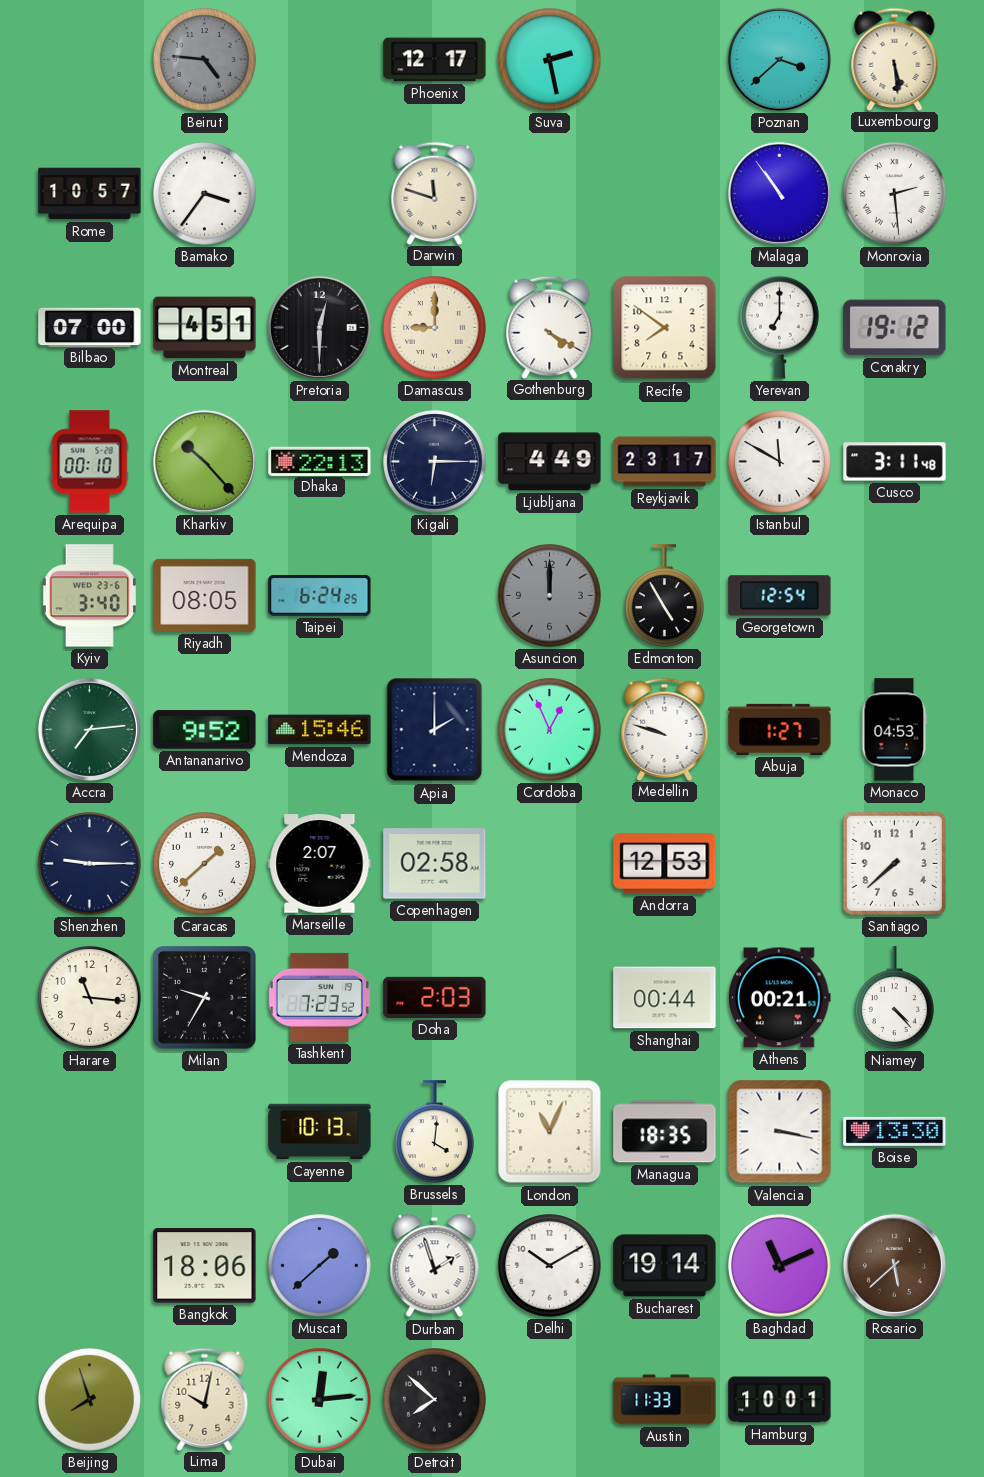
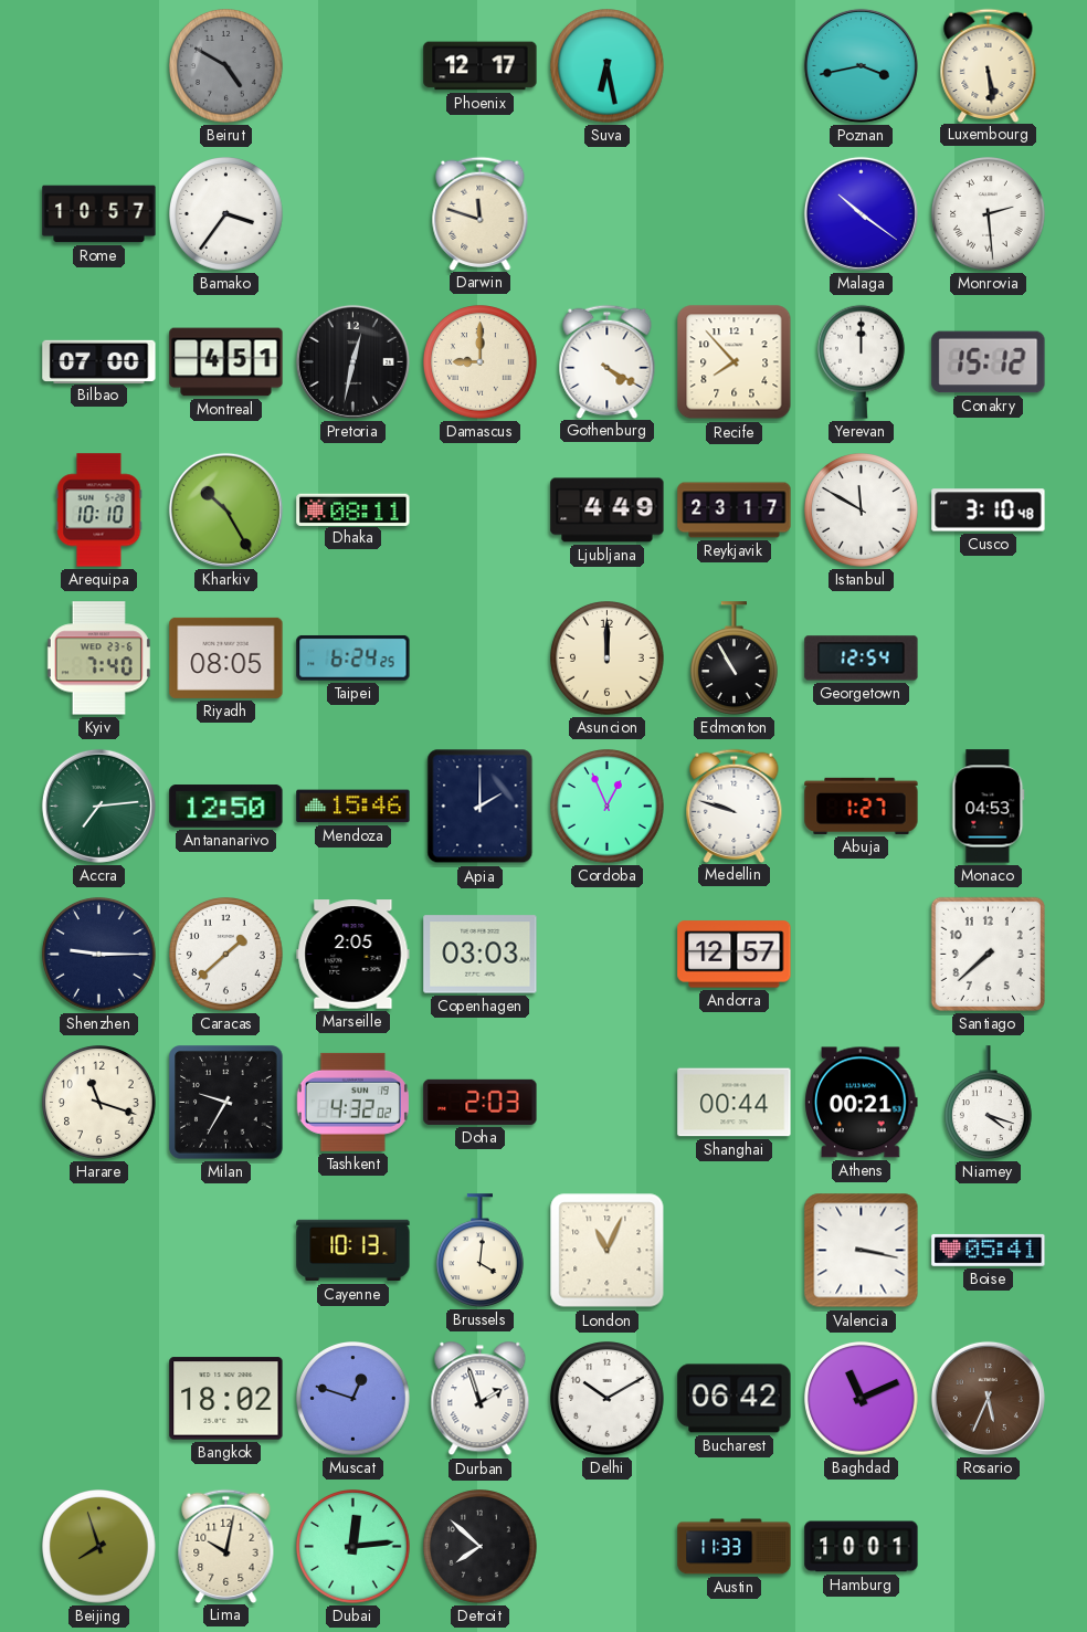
Beirut: 4:46 -> 4:50 (226, 66)
Suva: 2:28 -> 6:28 (608, 66)
Poznan: 3:38 -> 3:43 (861, 65)
Malaga: 10:54 -> 10:21 (861, 213)
Pretoria: 12:30 -> 12:32 (352, 361)
Recife: 7:51 -> 7:53 (735, 362)
Yerevan: 7:00 -> 12:00 (861, 361)
Conakry: 19:12 -> 15:12 (989, 362)
Arequipa: 00:10 -> 10:10 (99, 510)
Kharkiv: 10:23 -> 10:25 (225, 509)
Dhaka: 22:13 -> 08:11 (353, 509)
Kigali: 6:15 -> none (435, 462)
Cusco: 3:11 -> 3:10 (989, 510)
Kyiv: 3:40 -> 7:40 (98, 659)
Asuncion dial: grey -> cream (608, 659)
Edmonton: 4:55 -> 10:55 (734, 659)
Antananarivo: 9:52 -> 12:50 (226, 807)
Marseille: 2:07 -> 2:05 (353, 955)
Copenhagen: 02:58 -> 03:03 (481, 955)
Andorra: 12:53 -> 12:57 (735, 955)
Harare: 11:16 -> 11:18 (99, 1103)
Tashkent: 7:23 -> 4:32 (352, 1102)
Niamey: 4:23 -> 4:18 (988, 1103)
Managua: 18:35 -> none (665, 1132)
Boise: 13:30 -> 05:41 (989, 1250)
Bangkok: 18:06 -> 18:02 (226, 1399)
Muscat: 1:38 -> 12:48 (353, 1399)
Bucharest: 19:14 -> 06:42 (735, 1399)
Rosario: 5:38 -> 5:34 (988, 1398)
